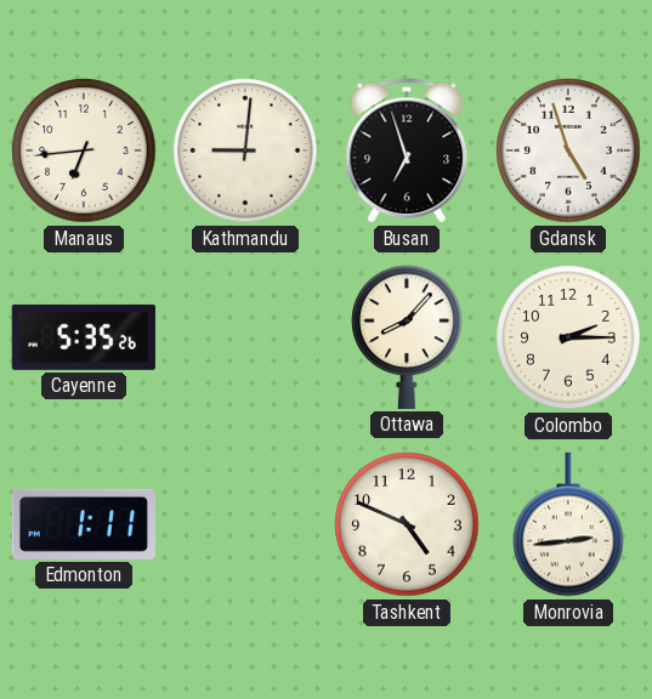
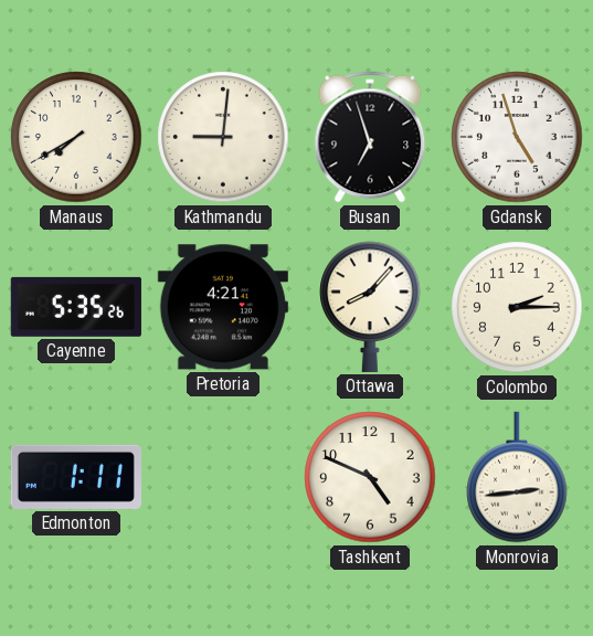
Manaus: 6:44 -> 7:40 (76, 137)
Pretoria: none -> 4:21 (223, 307)
